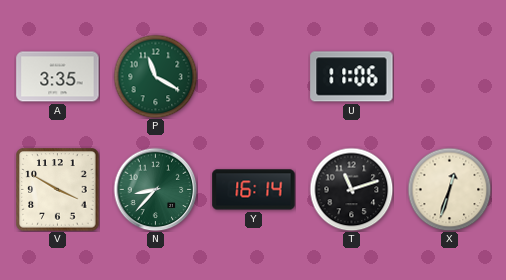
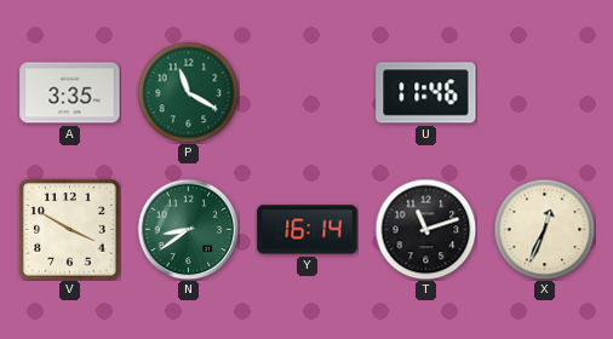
U: 11:06 -> 11:46 (426, 93)
N: 8:37 -> 8:39 (188, 229)
X: 12:33 -> 12:34 (544, 229)
